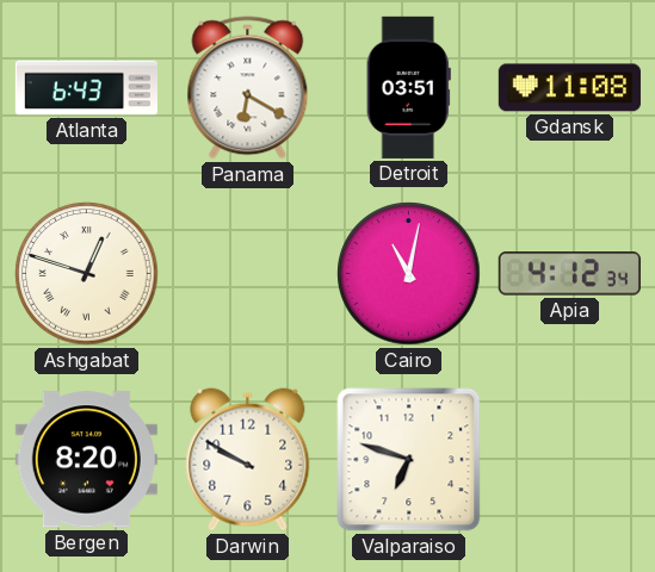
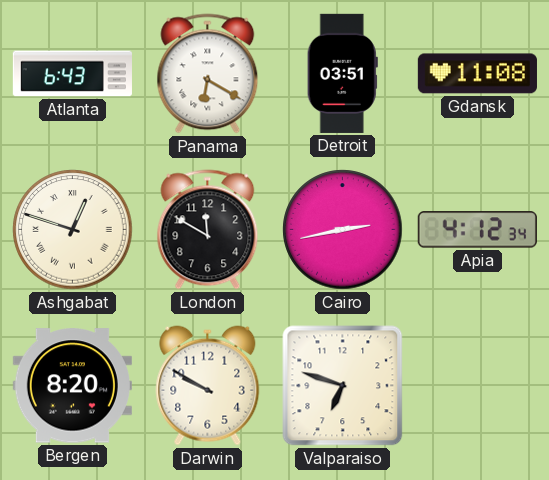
London: none -> 11:50 (208, 230)
Cairo: 11:02 -> 2:43 (343, 230)
